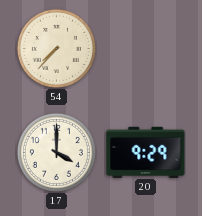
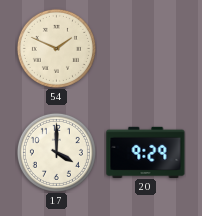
54: 7:37 -> 1:49 (56, 48)
